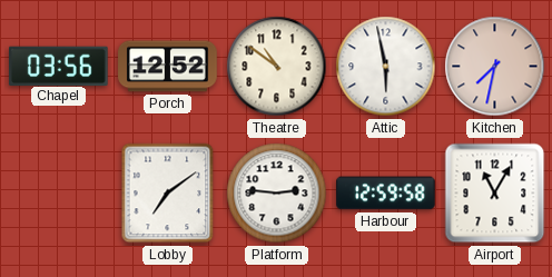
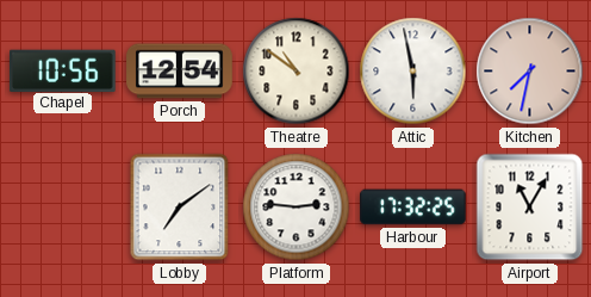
Chapel: 03:56 -> 10:56 (62, 70)
Porch: 12:52 -> 12:54 (180, 72)
Harbour: 12:59 -> 17:32 (413, 208)
